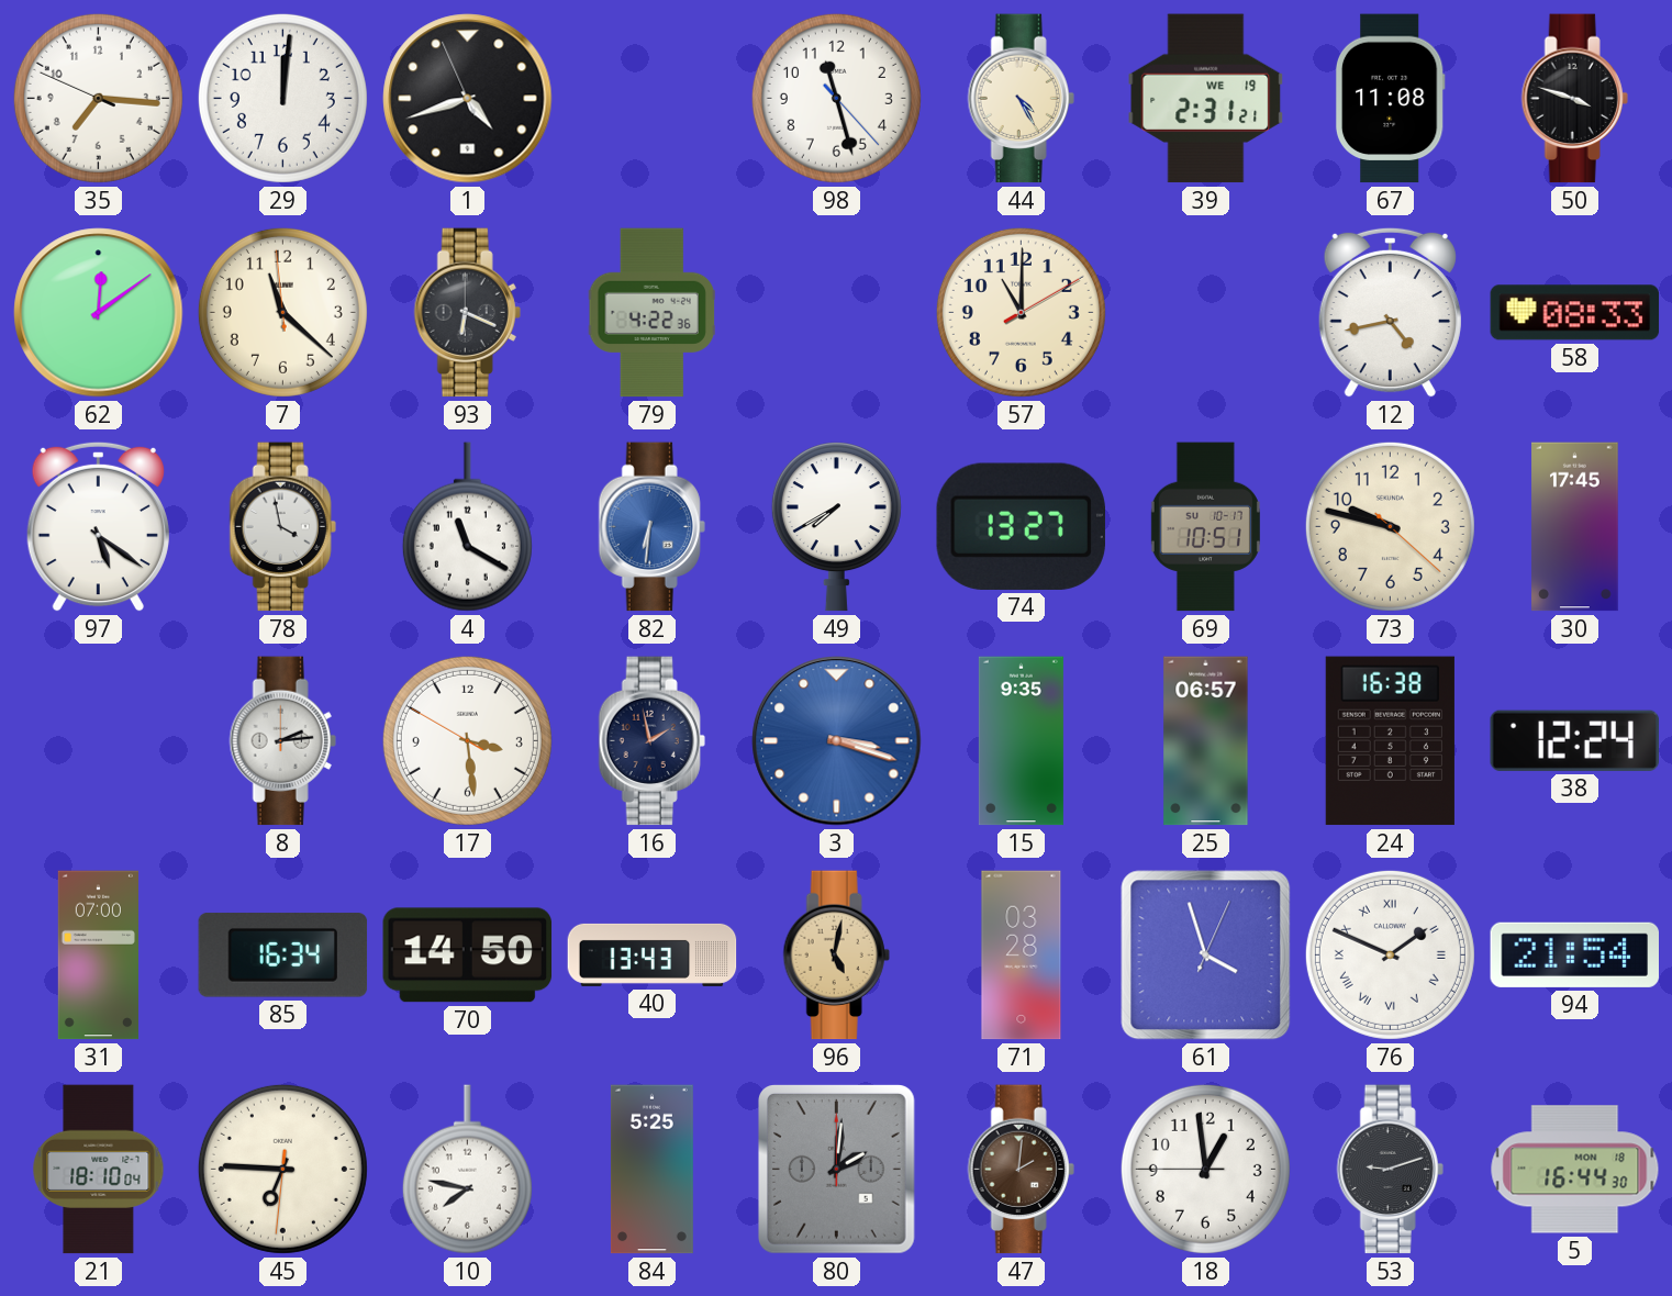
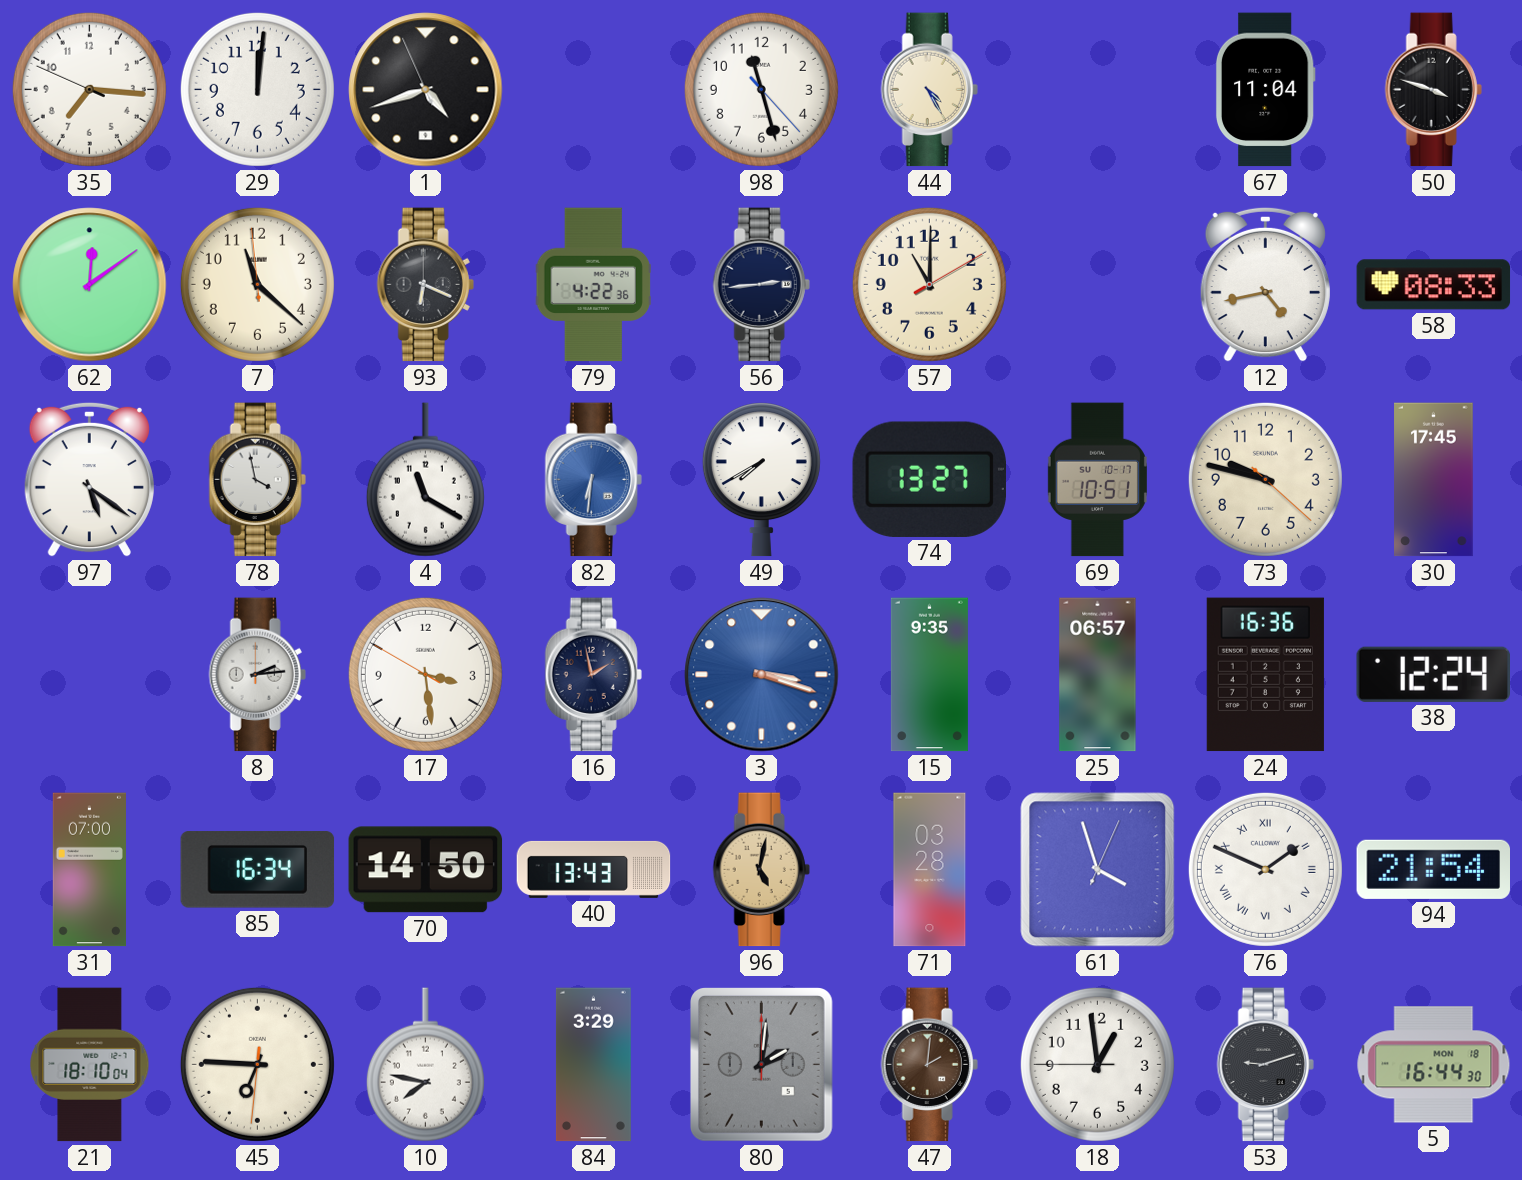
39: 2:31 -> none (1206, 99)
67: 11:08 -> 11:04 (1265, 90)
56: none -> 2:44 (761, 285)
24: 16:38 -> 16:36 (1265, 675)
84: 5:25 -> 3:29 (593, 1065)
